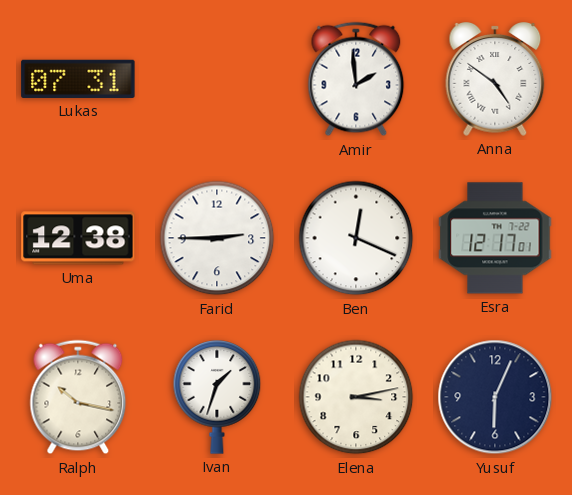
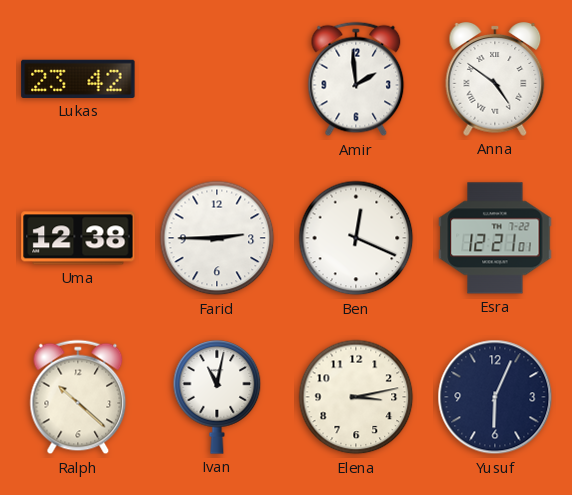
Lukas: 07:31 -> 23:42 (78, 79)
Esra: 12:17 -> 12:21 (495, 238)
Ralph: 10:17 -> 10:22 (78, 397)
Ivan: 1:33 -> 11:02 (217, 397)
